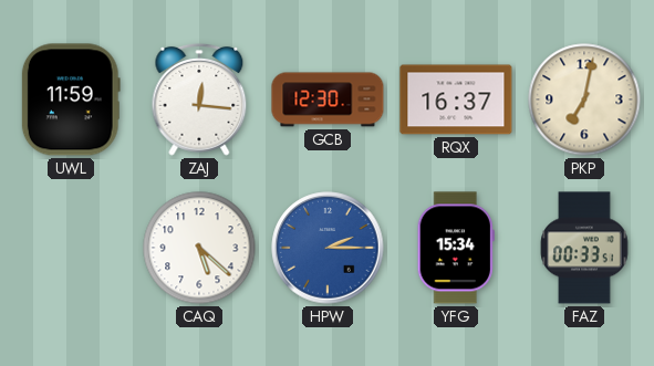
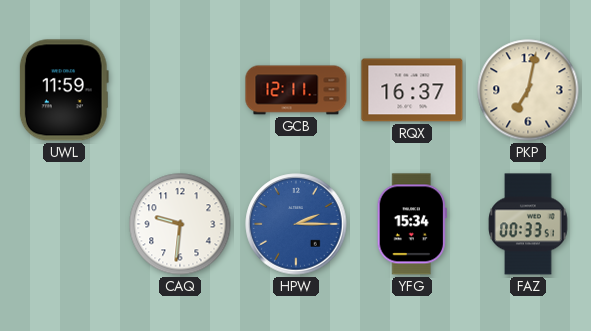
ZAJ: 12:16 -> none (199, 101)
GCB: 12:30 -> 12:11 (296, 90)
CAQ: 5:22 -> 9:31 (180, 224)
